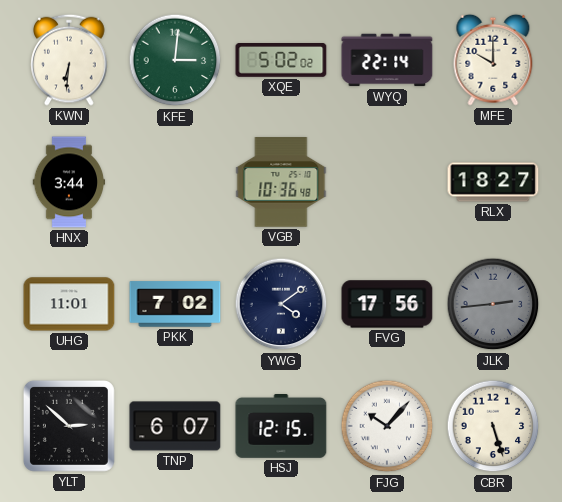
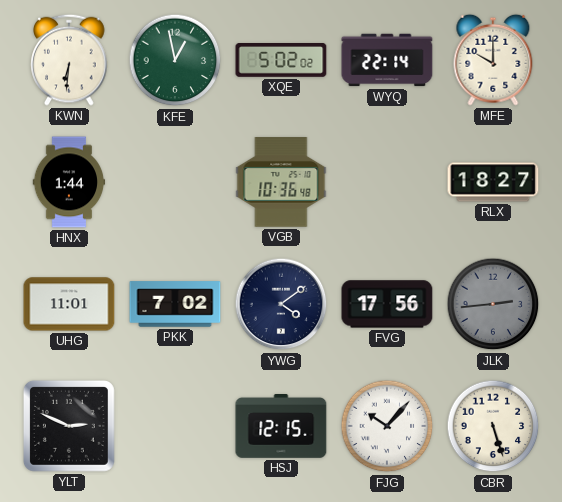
KFE: 3:01 -> 12:58 (175, 60)
HNX: 3:44 -> 1:44 (69, 182)
YLT: 2:52 -> 2:49 (69, 426)
TNP: 6:07 -> none (175, 426)
